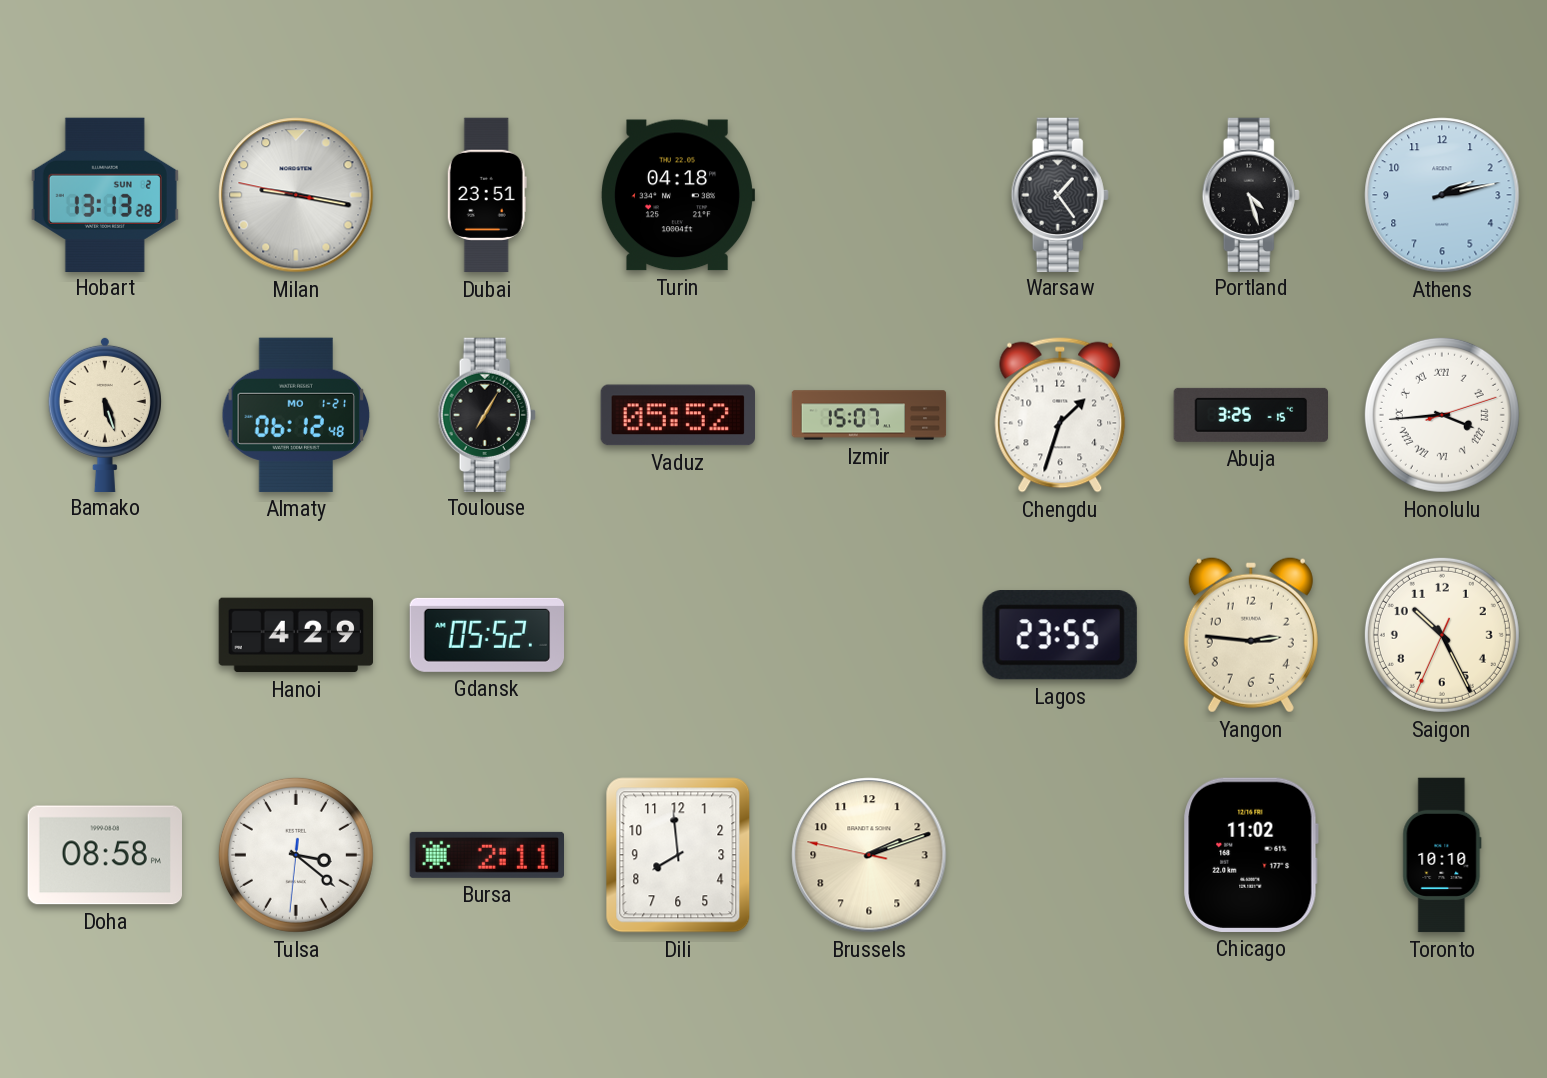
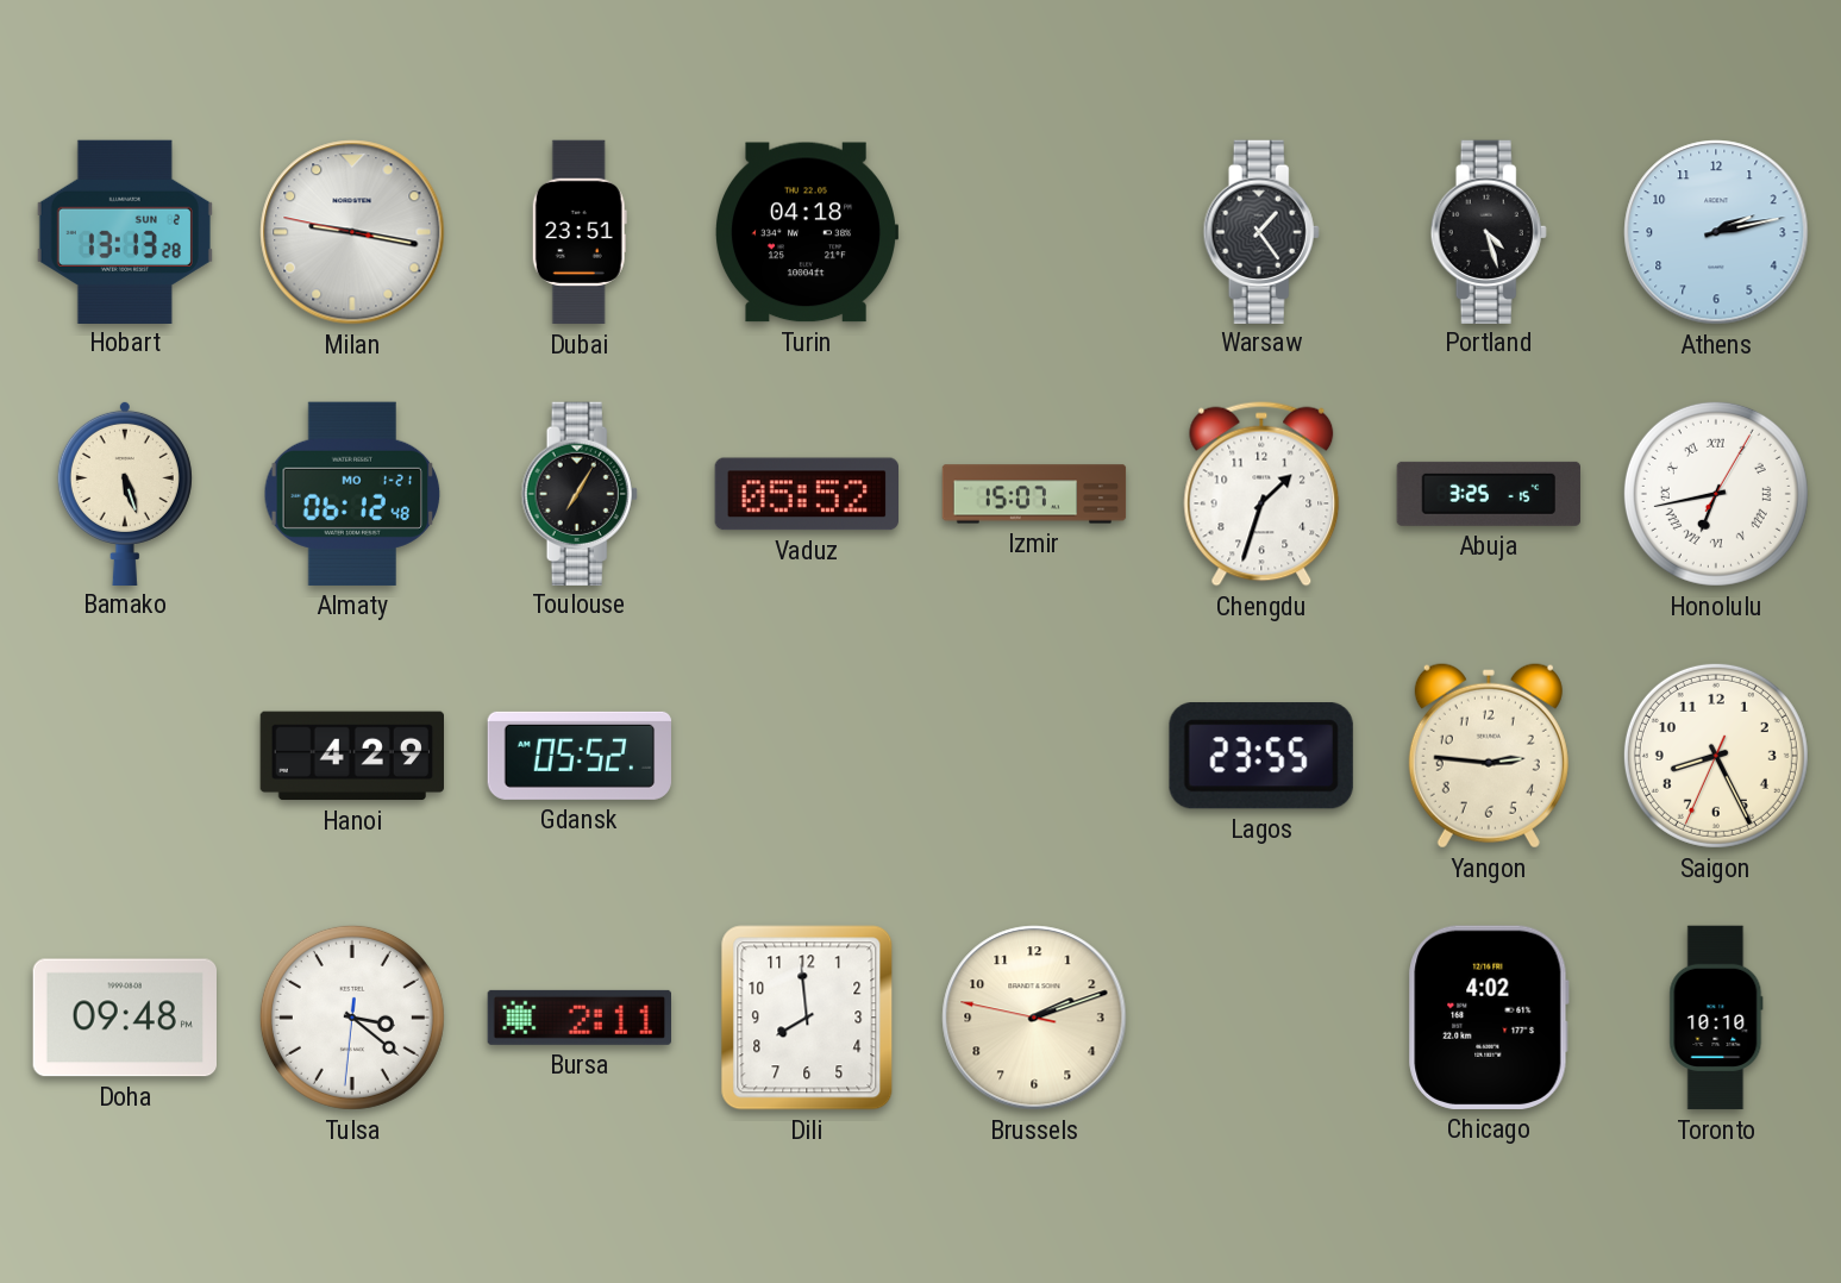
Honolulu: 3:44 -> 6:43 (1716, 494)
Saigon: 10:25 -> 8:25 (1716, 756)
Doha: 08:58 -> 09:48 (124, 1018)
Chicago: 11:02 -> 4:02 (1489, 1018)
